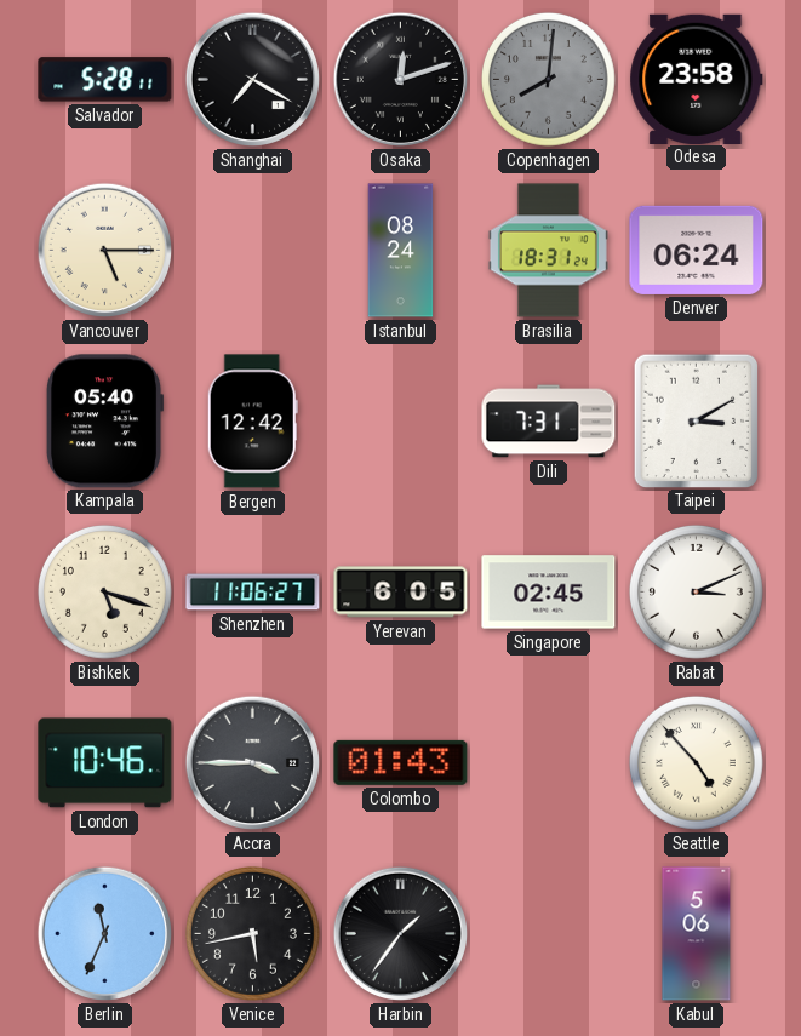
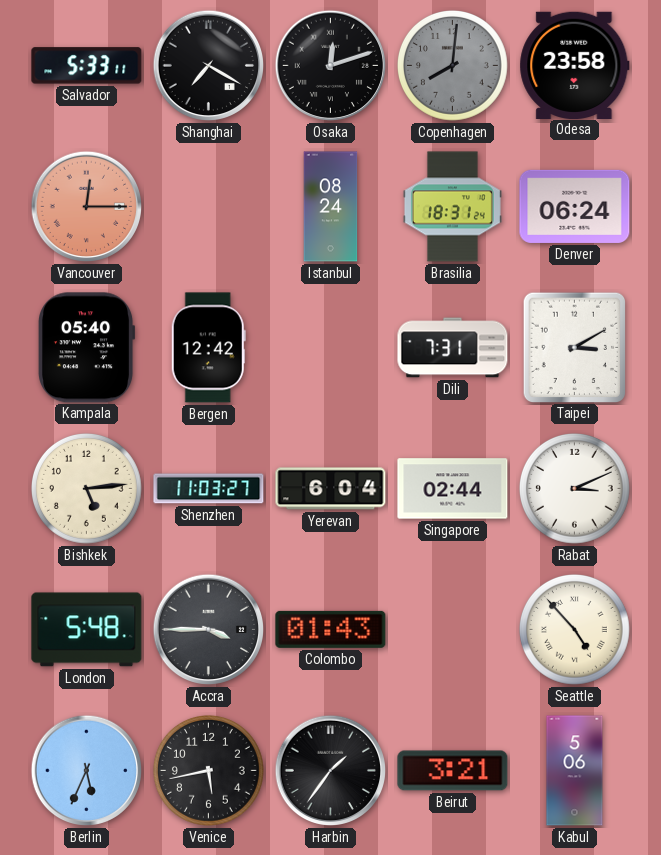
Salvador: 5:28 -> 5:33 (87, 66)
Vancouver: 5:15 -> 12:15 (87, 207)
Vancouver dial: cream -> salmon (87, 207)
Bishkek: 5:18 -> 5:14 (86, 488)
Shenzhen: 11:06 -> 11:03 (209, 489)
Yerevan: 6:05 -> 6:04 (331, 489)
Singapore: 02:45 -> 02:44 (453, 489)
London: 10:46 -> 5:48 (87, 630)
Berlin: 11:34 -> 5:34 (87, 771)
Beirut: none -> 3:21 (453, 771)
